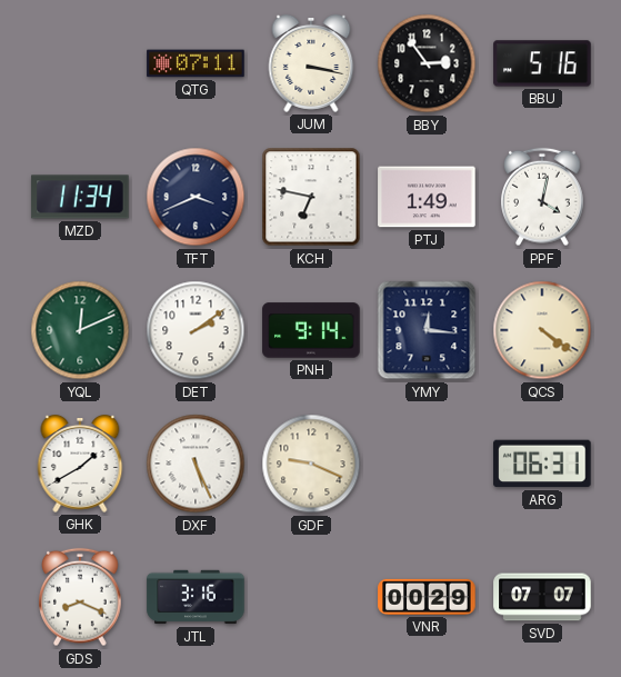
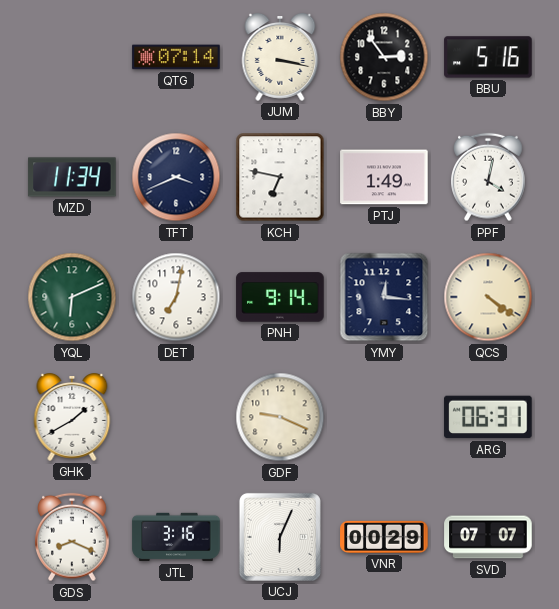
QTG: 07:11 -> 07:14 (176, 57)
YQL: 12:11 -> 6:11 (72, 297)
DET: 2:09 -> 7:02 (176, 297)
DXF: 5:26 -> none (196, 464)
UCJ: none -> 6:04 (280, 537)
